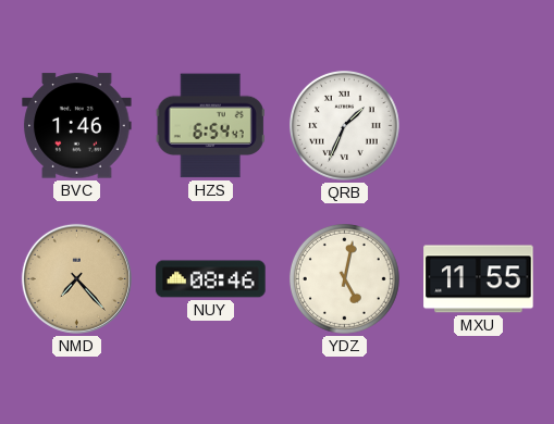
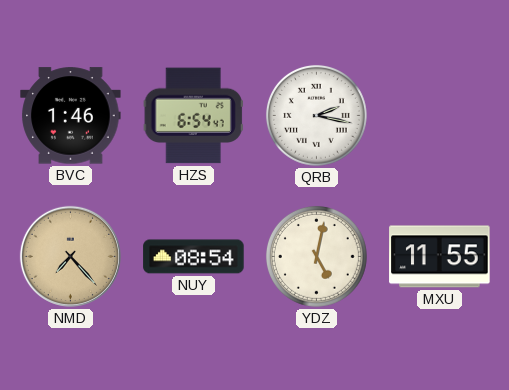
QRB: 1:34 -> 2:17 (316, 115)
NUY: 08:46 -> 08:54 (194, 257)
